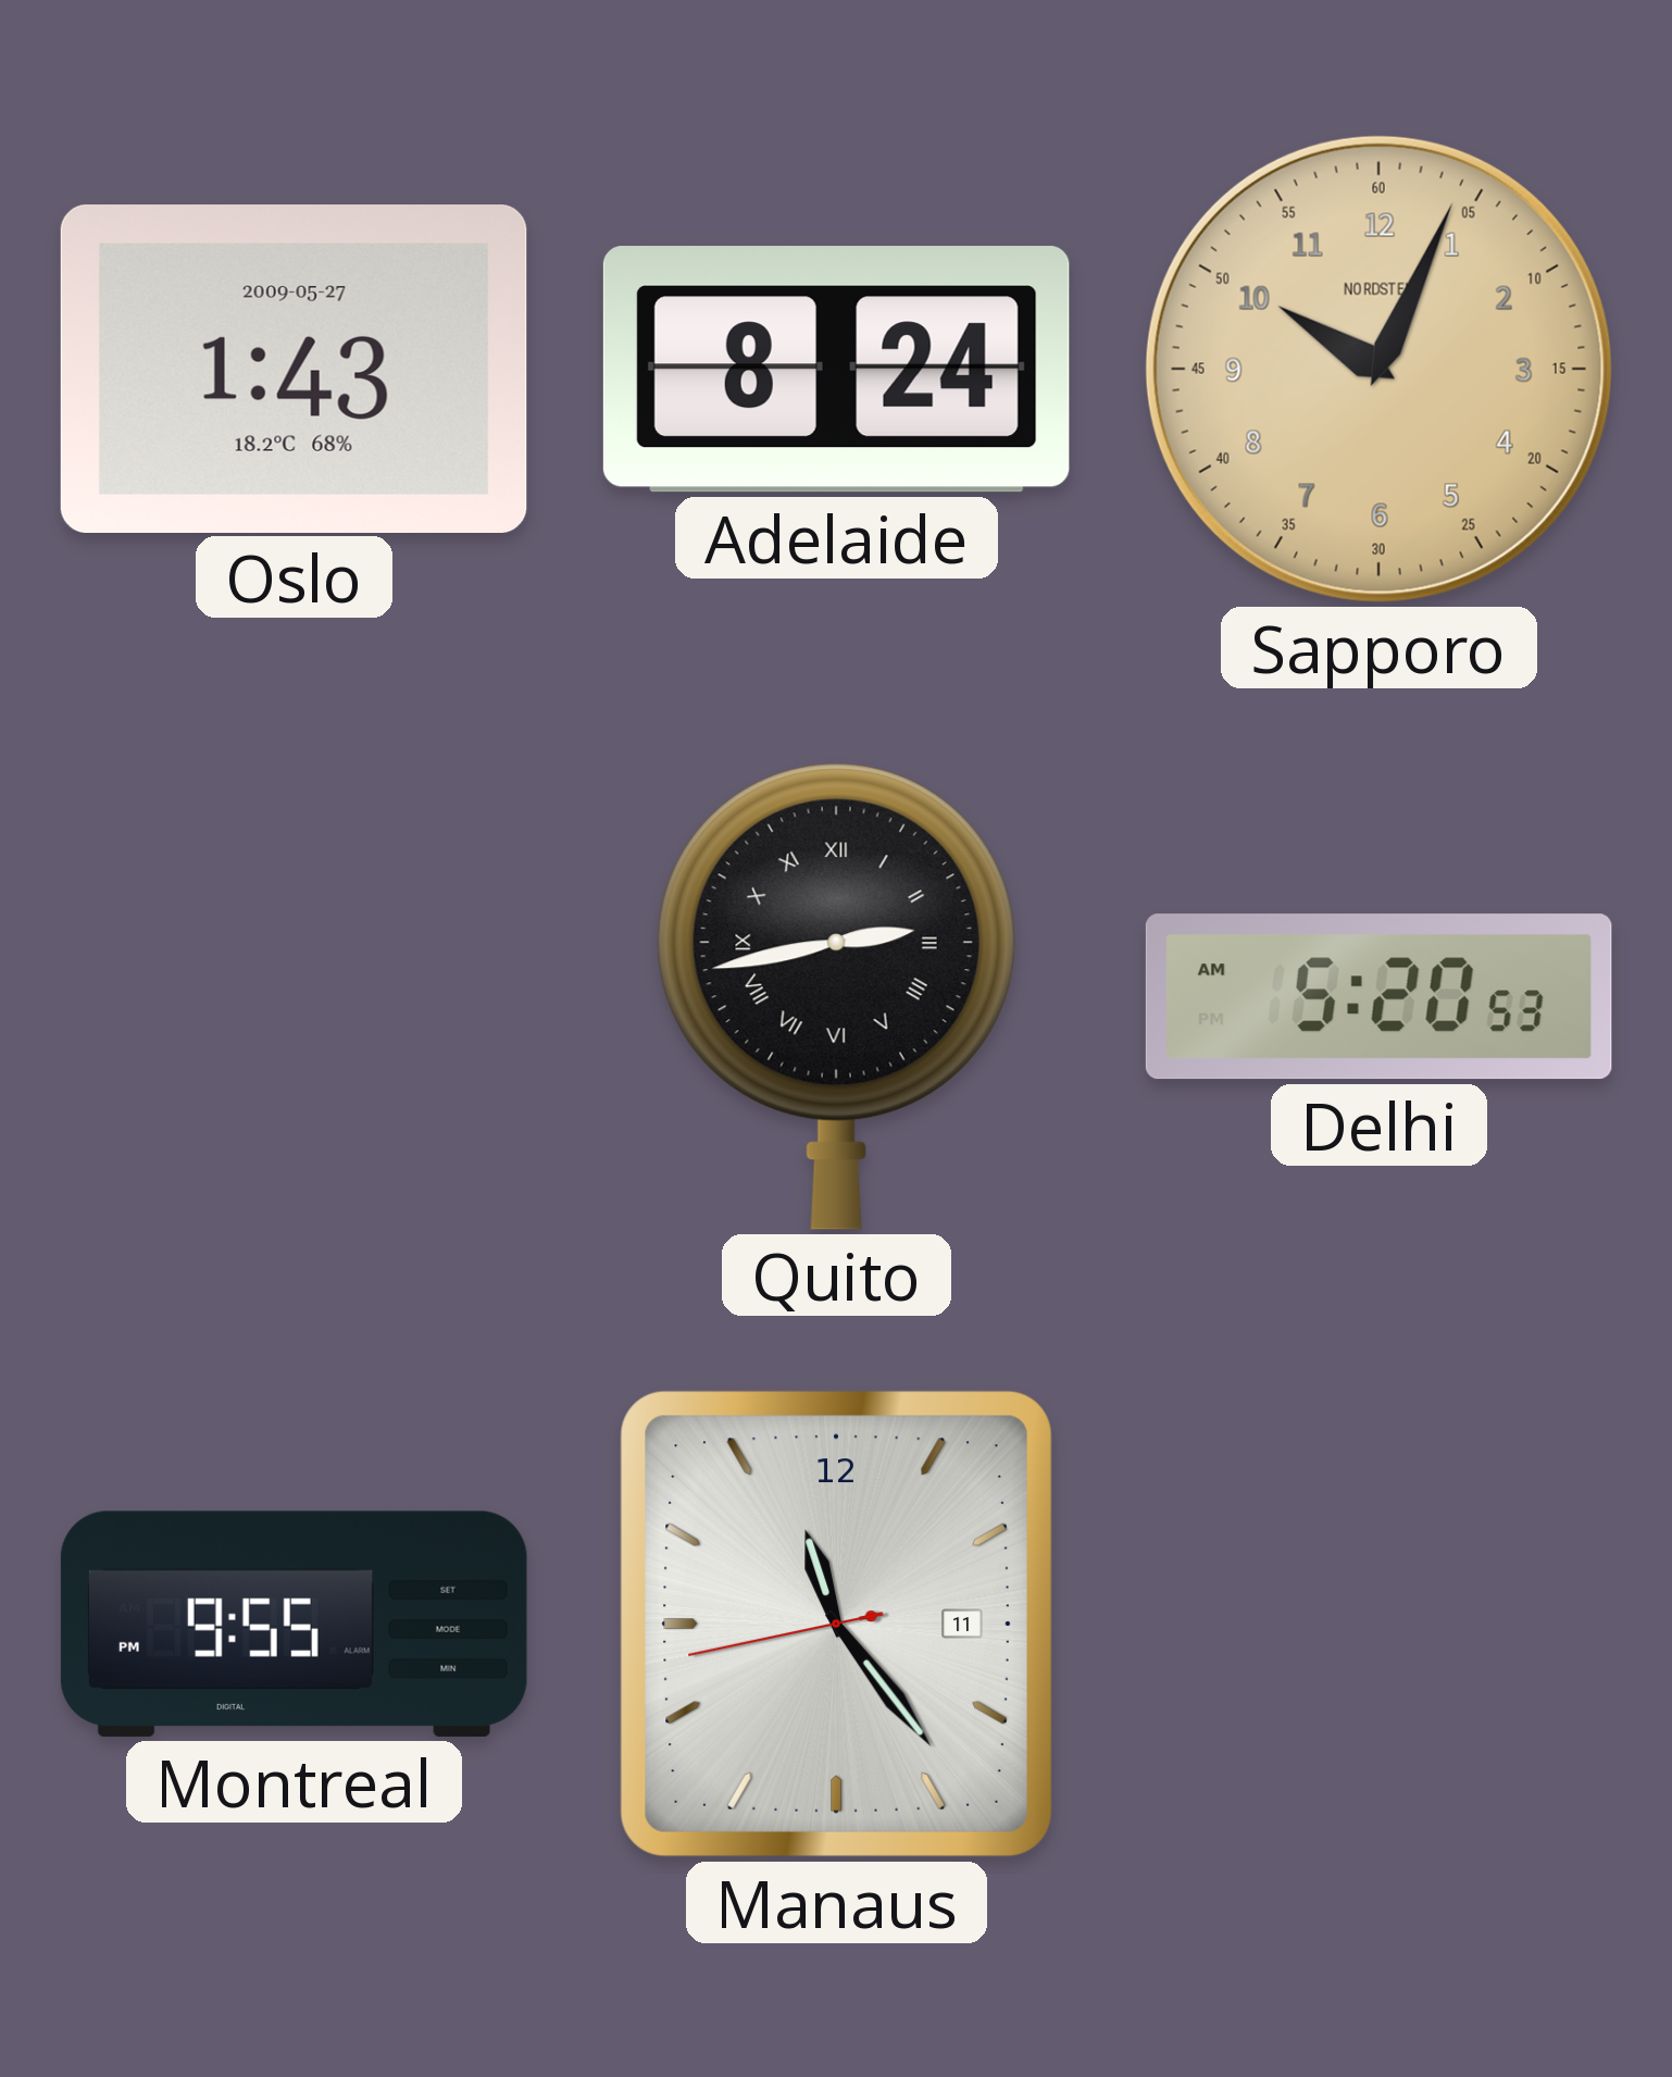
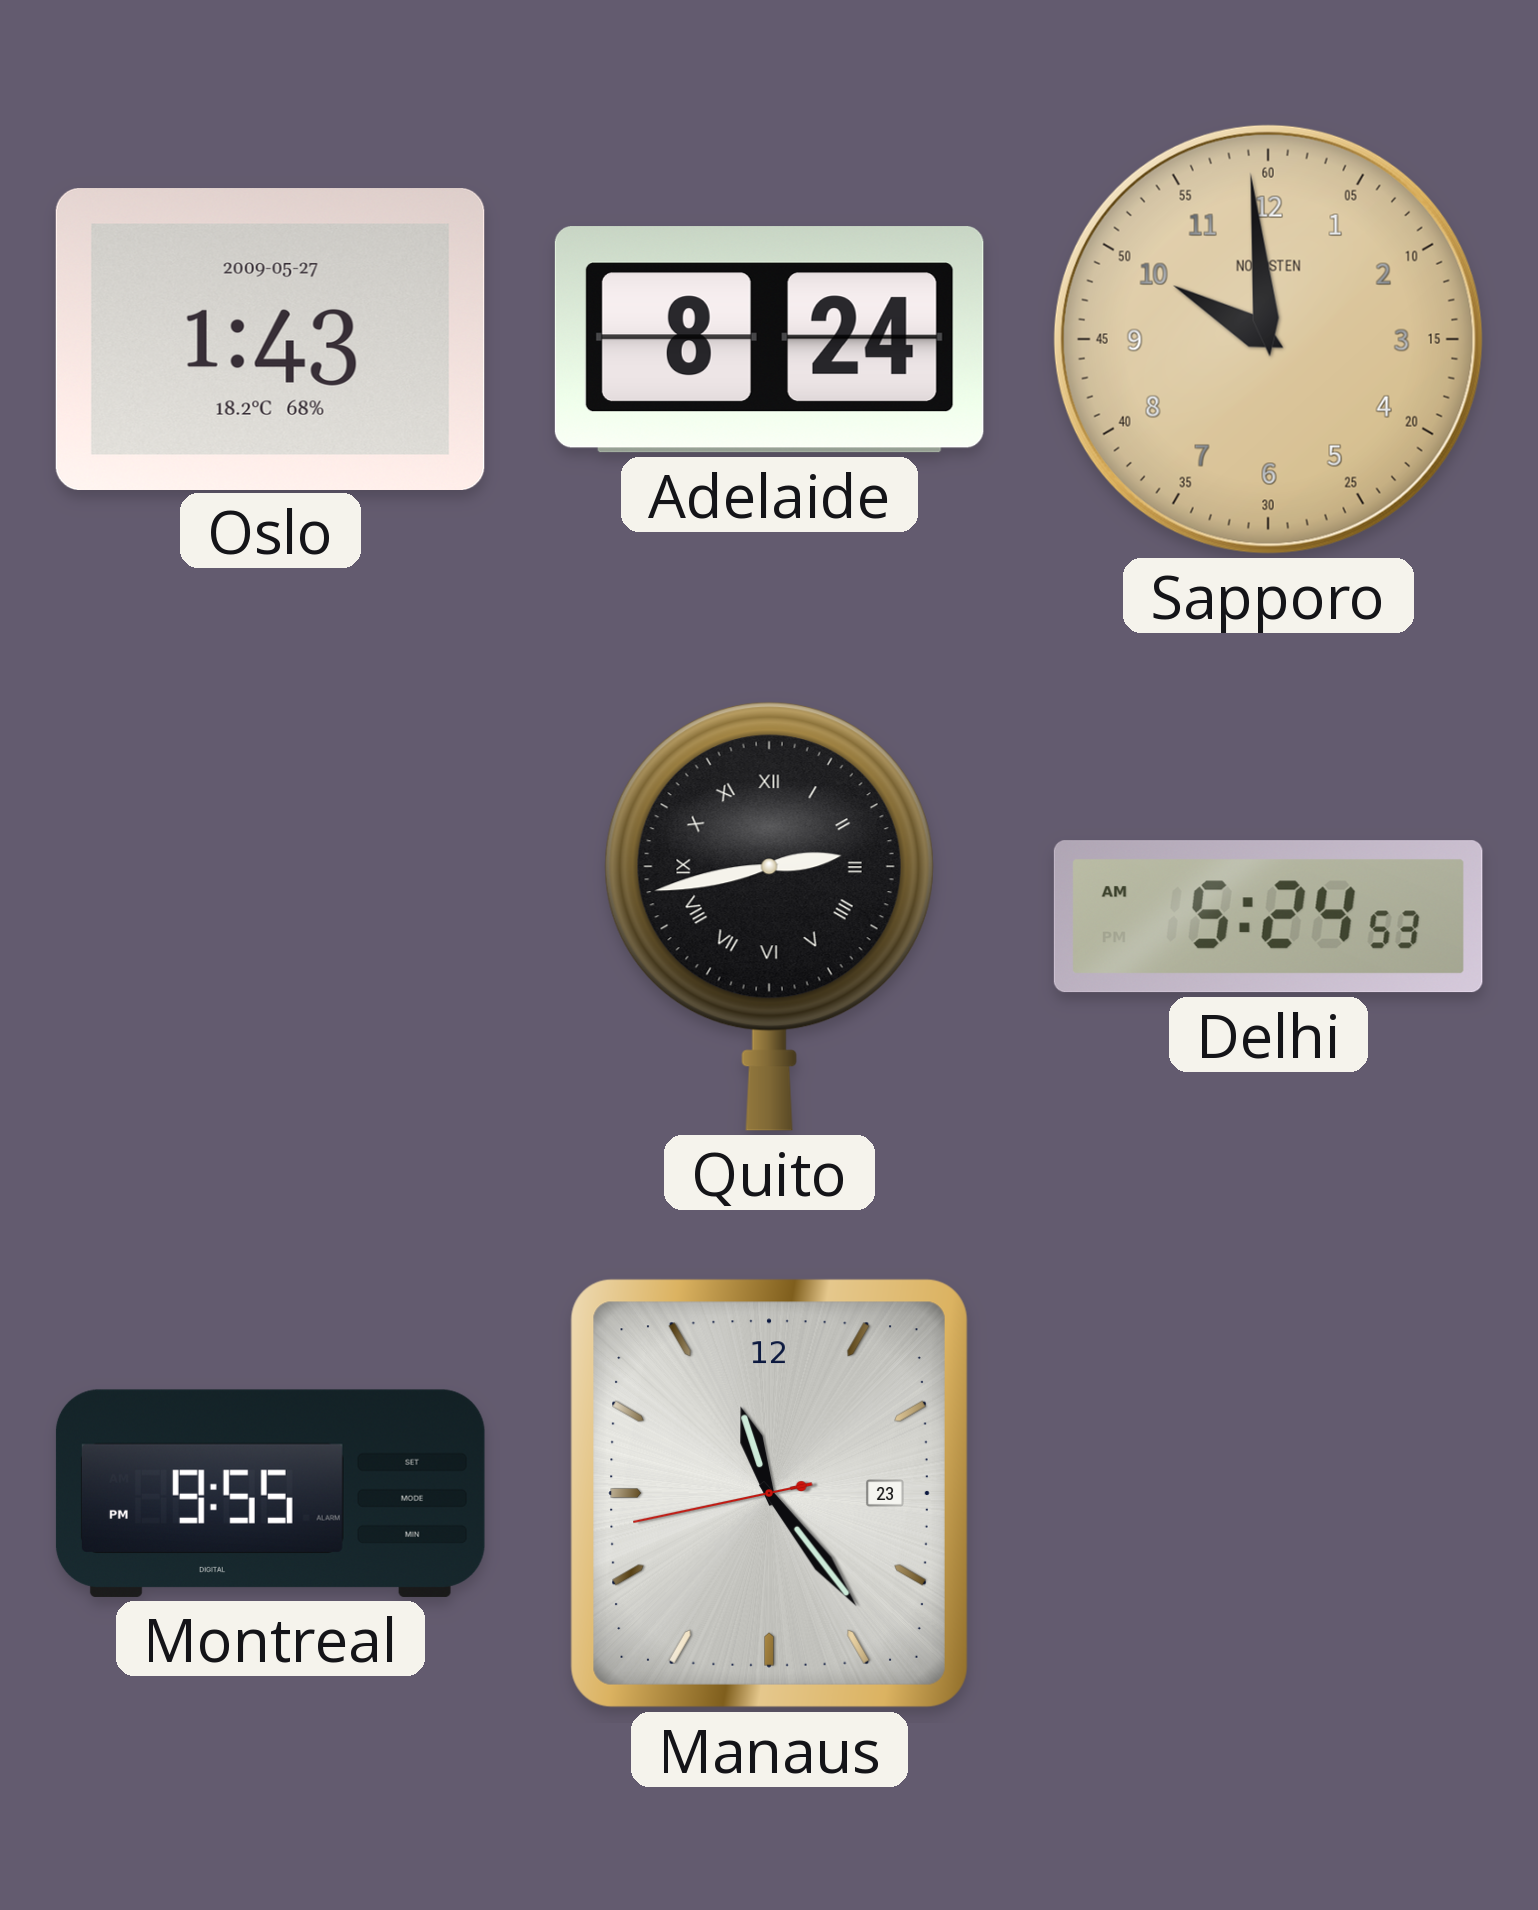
Sapporo: 10:04 -> 9:59 (1268, 339)
Delhi: 5:20 -> 5:24 (1268, 917)
Manaus date: 11 -> 23 (769, 1493)
